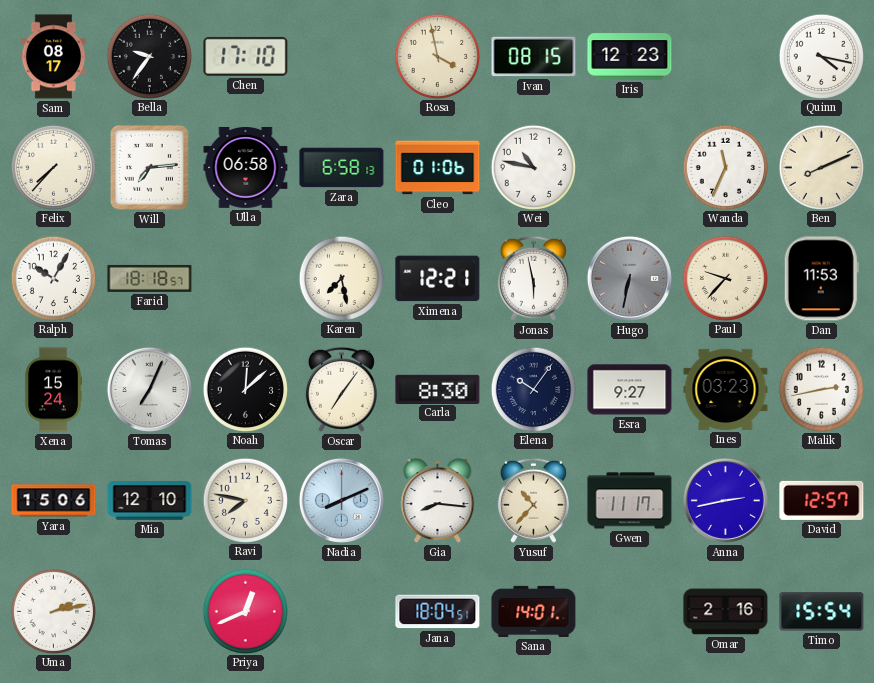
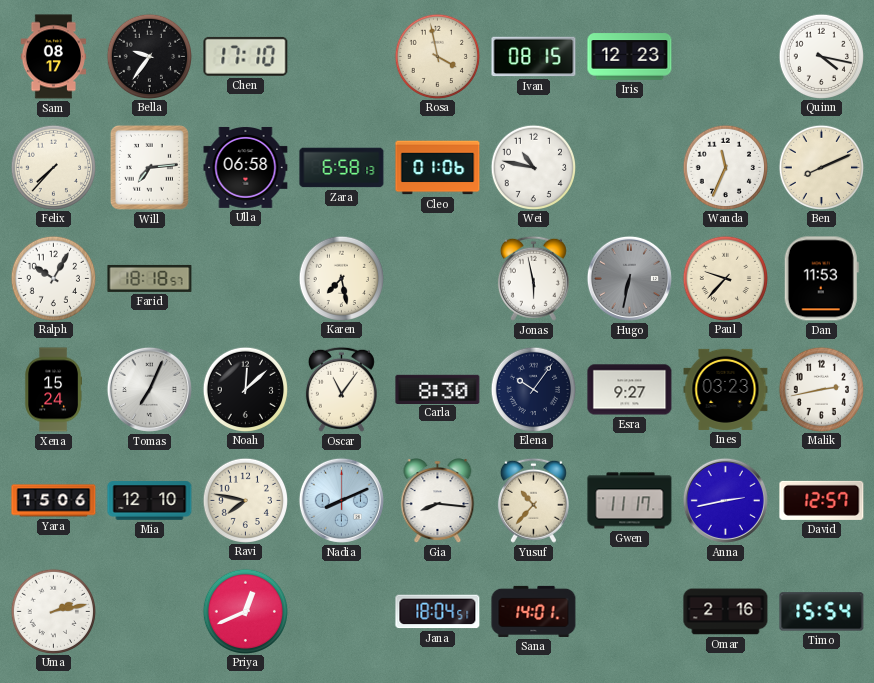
Ximena: 12:21 -> none (438, 279)
Oscar: 7:06 -> 11:06 (341, 389)
